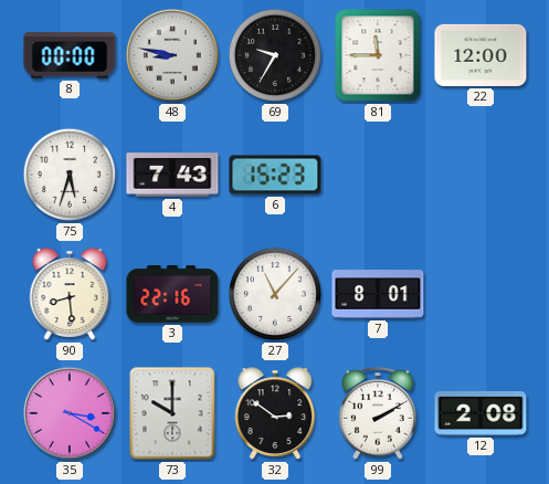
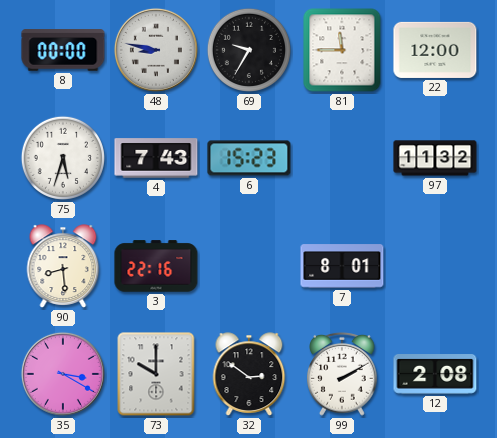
97: none -> 11:32 (435, 158)
27: 11:07 -> none (275, 294)
